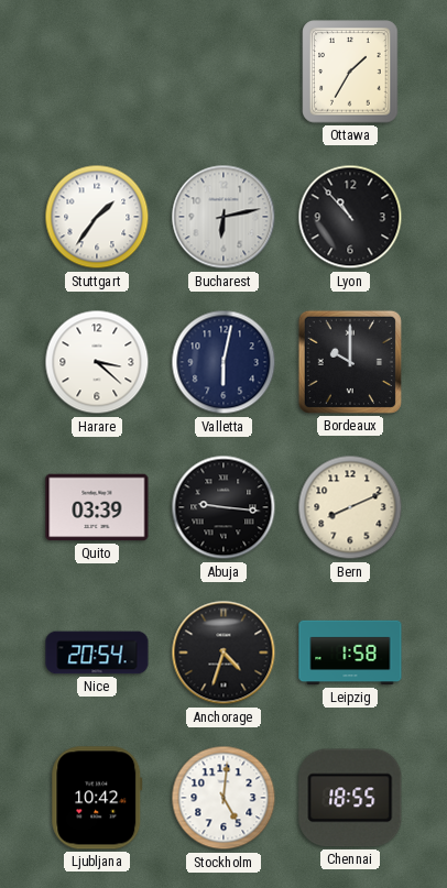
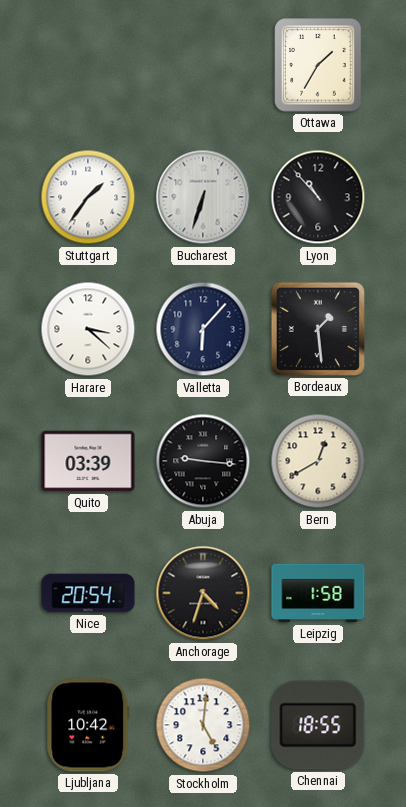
Bucharest: 6:13 -> 6:33 (203, 197)
Valletta: 6:02 -> 6:07 (203, 329)
Bordeaux: 10:00 -> 1:29 (318, 329)
Bern: 8:11 -> 12:40 (318, 461)
